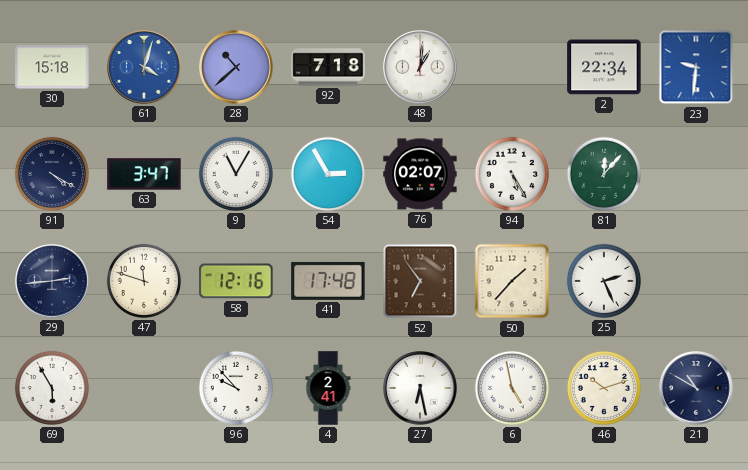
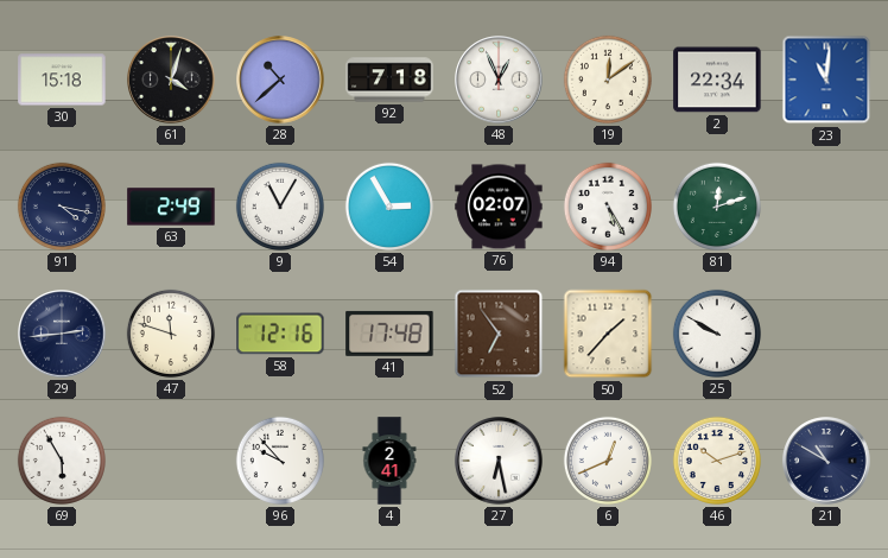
61 dial: blue -> black (171, 80)
48: 1:01 -> 12:56 (499, 80)
19: none -> 12:09 (608, 80)
23: 9:31 -> 11:01 (826, 80)
91: 4:20 -> 4:17 (62, 207)
63: 3:47 -> 2:49 (171, 207)
81: 12:07 -> 12:12 (717, 207)
25: 2:26 -> 9:50 (717, 334)
6: 4:58 -> 12:41 (608, 461)
